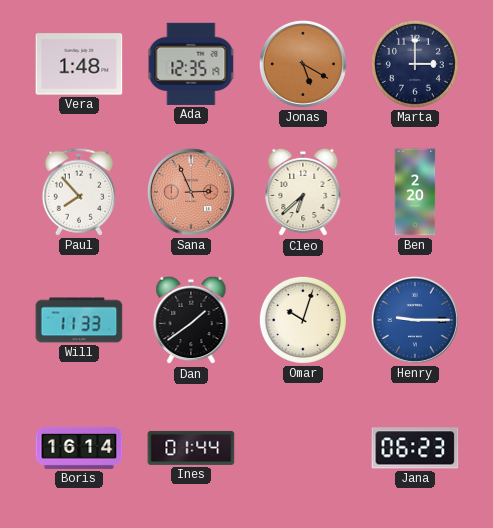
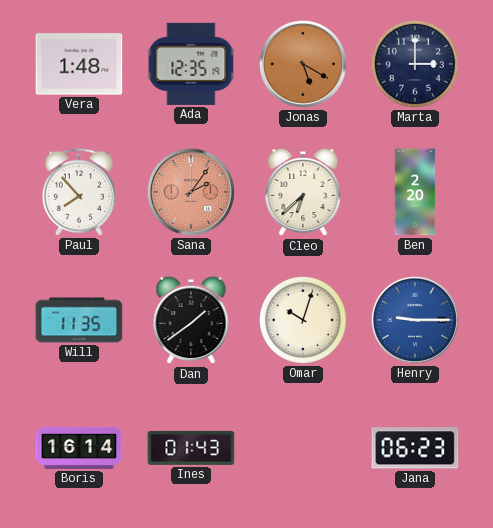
Sana: 2:56 -> 2:06 (191, 192)
Will: 11:33 -> 11:35 (79, 320)
Ines: 01:44 -> 01:43 (191, 448)
